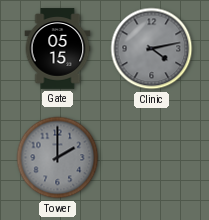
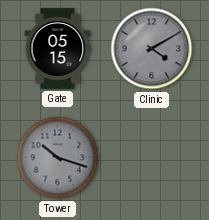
Clinic: 4:13 -> 4:10 (152, 49)
Tower: 2:00 -> 10:18 (58, 158)
